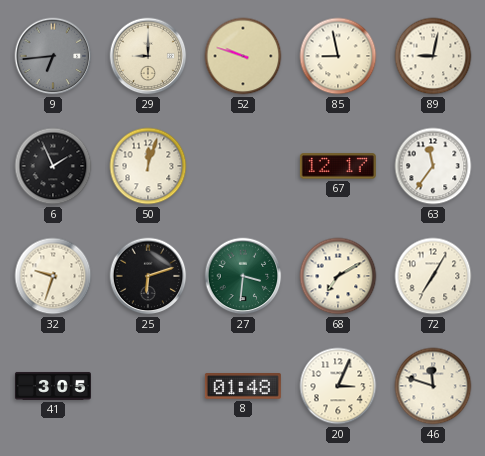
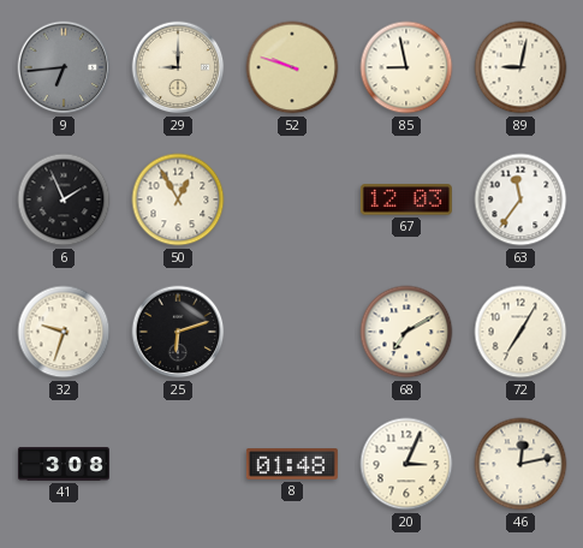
50: 12:03 -> 12:55 (178, 199)
67: 12:17 -> 12:03 (406, 199)
27: 3:31 -> none (243, 276)
41: 3:05 -> 3:08 (64, 464)
46: 11:48 -> 12:13 (520, 464)
